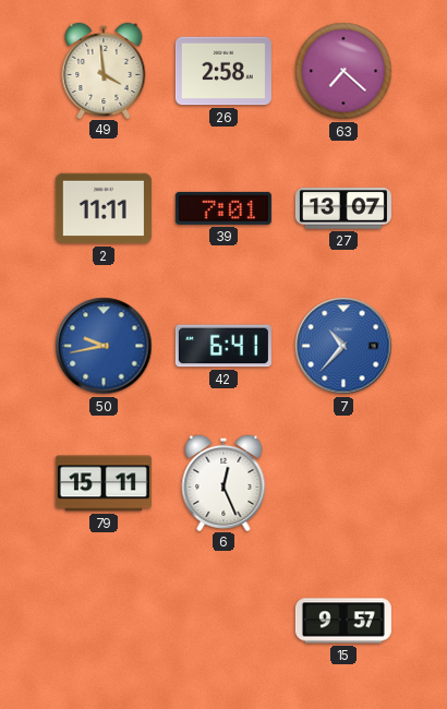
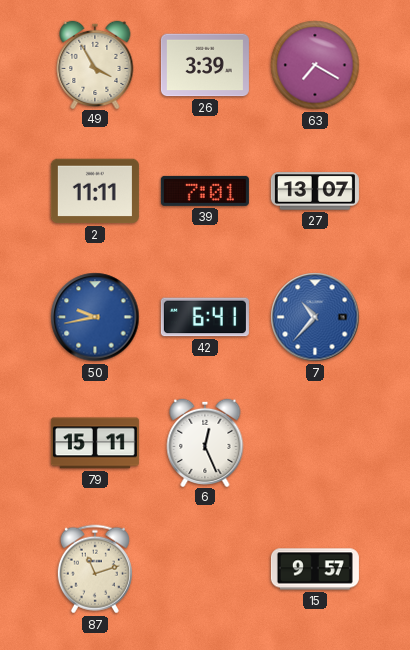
49: 3:59 -> 3:55 (95, 64)
26: 2:58 -> 3:39 (205, 65)
63: 7:22 -> 7:20 (315, 65)
87: none -> 11:12 (95, 569)
